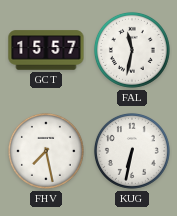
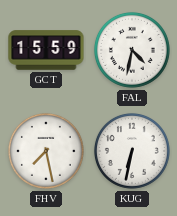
GCT: 15:57 -> 15:59 (46, 50)
FAL: 11:32 -> 4:32 (132, 50)
